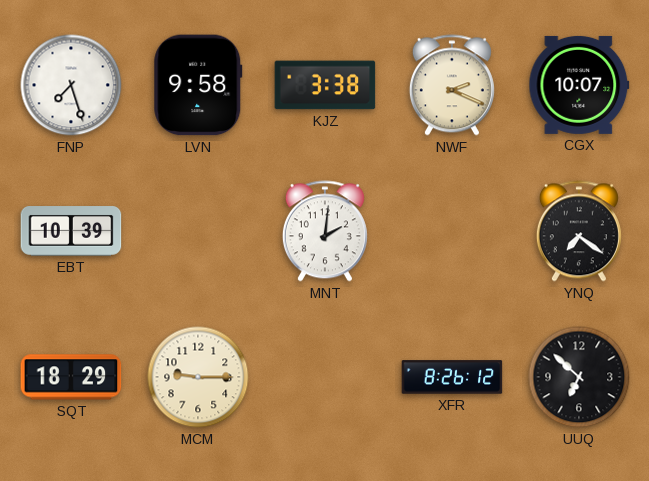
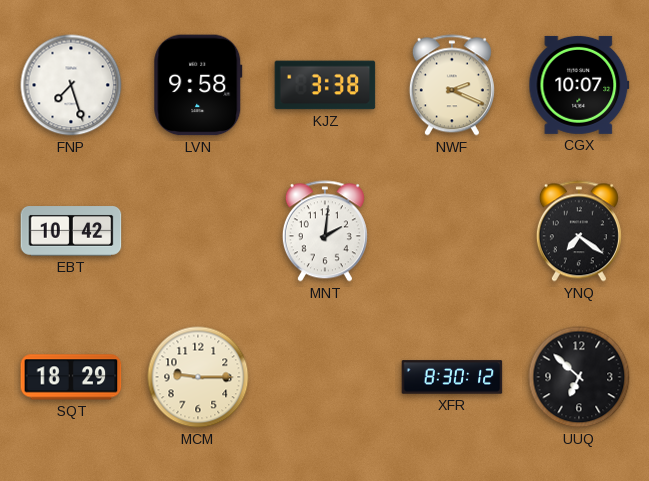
EBT: 10:39 -> 10:42 (71, 231)
XFR: 8:26 -> 8:30 (452, 377)
